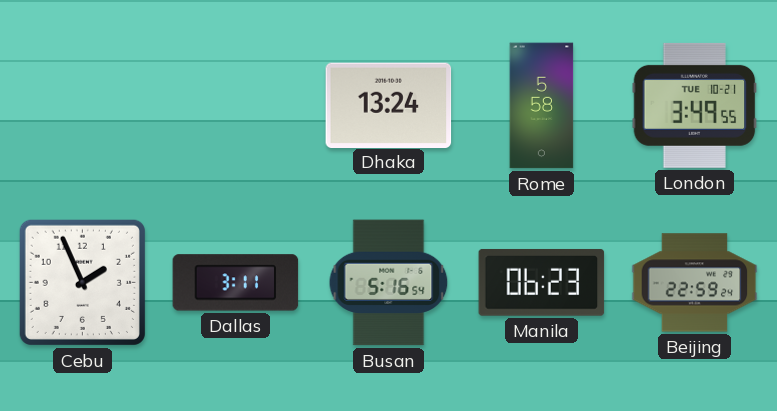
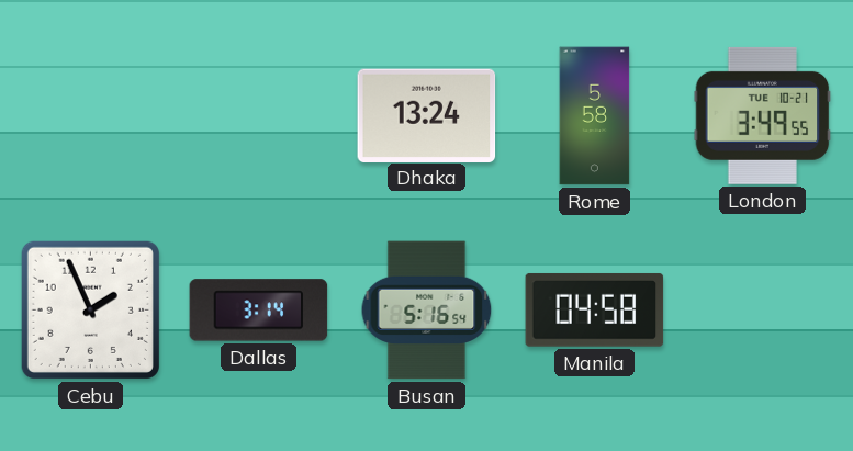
Dallas: 3:11 -> 3:14 (259, 311)
Manila: 06:23 -> 04:58 (595, 309)
Beijing: 22:59 -> none (695, 283)
